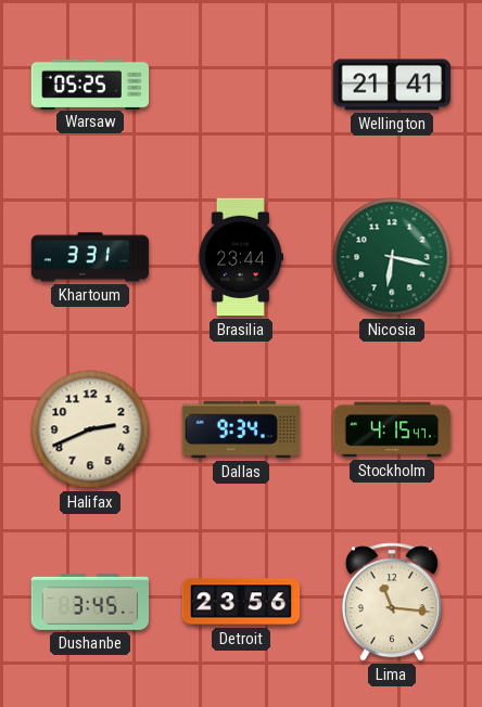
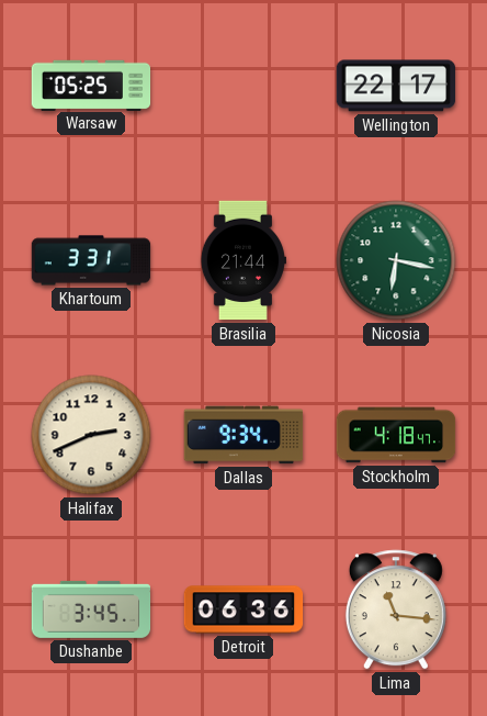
Wellington: 21:41 -> 22:17 (396, 86)
Brasilia: 23:44 -> 21:44 (242, 260)
Stockholm: 4:15 -> 4:18 (396, 435)
Detroit: 23:56 -> 06:36 (243, 609)
